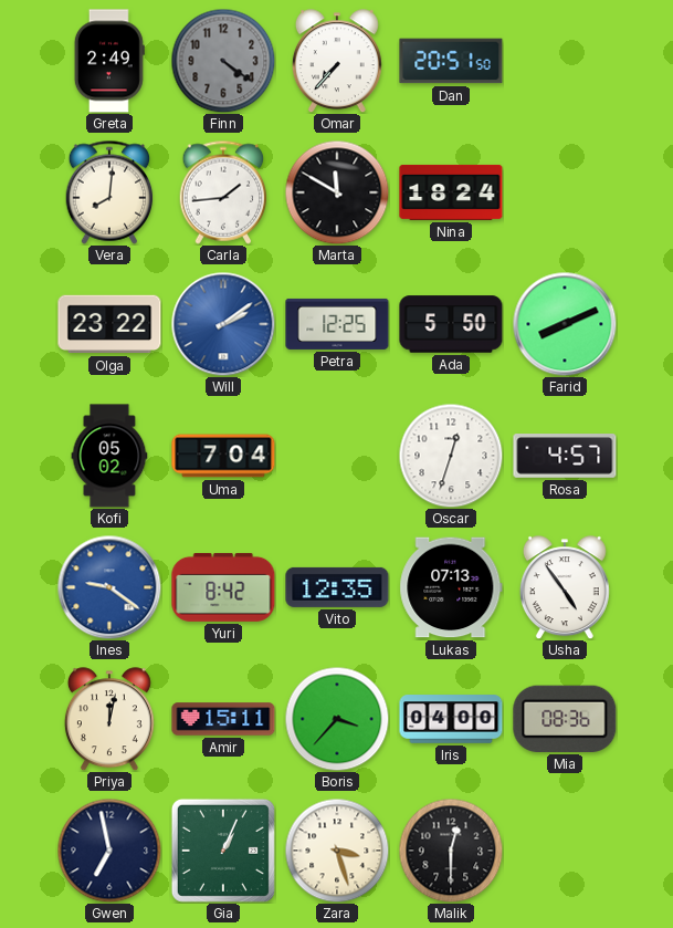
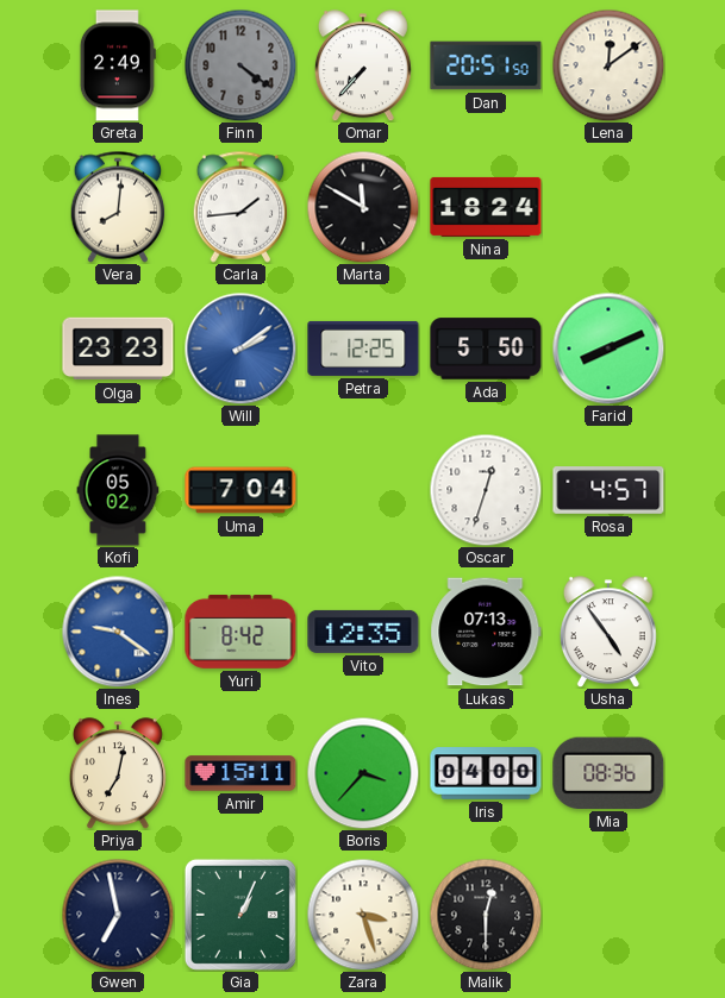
Lena: none -> 12:09 (608, 65)
Olga: 23:22 -> 23:23 (118, 349)
Priya: 12:02 -> 7:02 (118, 773)
